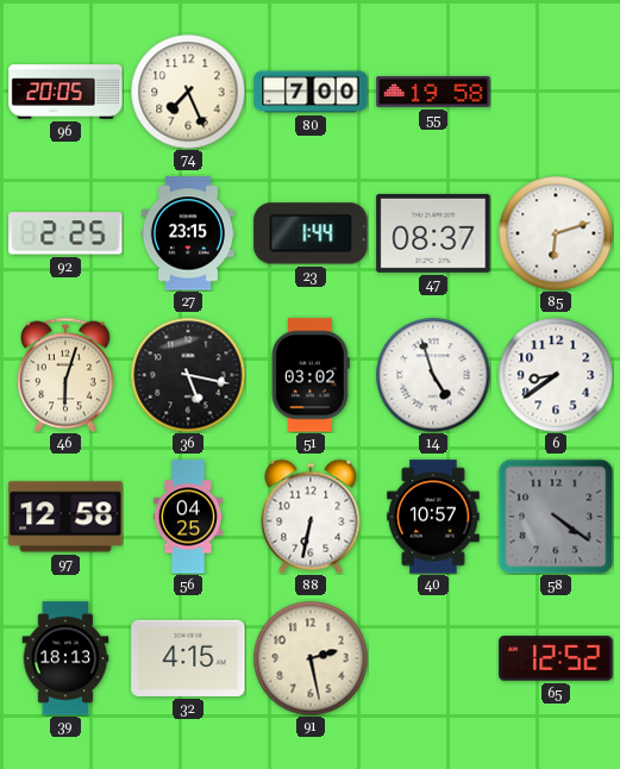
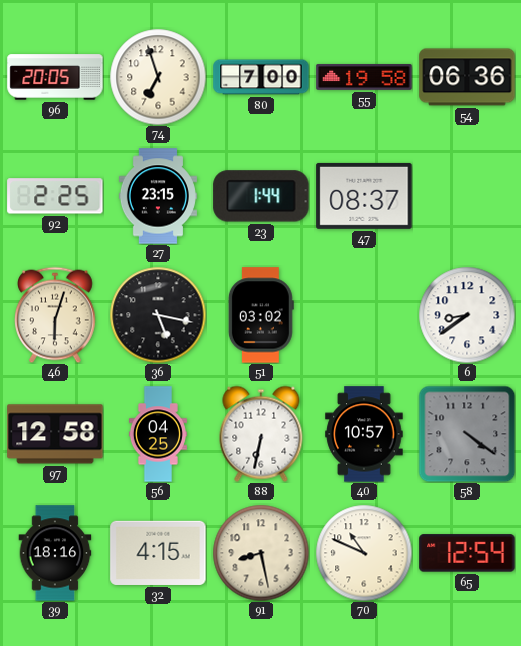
74: 7:26 -> 6:57 (158, 77)
54: none -> 06:36 (467, 77)
85: 6:12 -> none (556, 233)
14: 4:57 -> none (433, 375)
39: 18:13 -> 18:16 (55, 553)
91: 2:28 -> 8:28 (261, 553)
70: none -> 10:49 (364, 553)
65: 12:52 -> 12:54 (467, 553)
